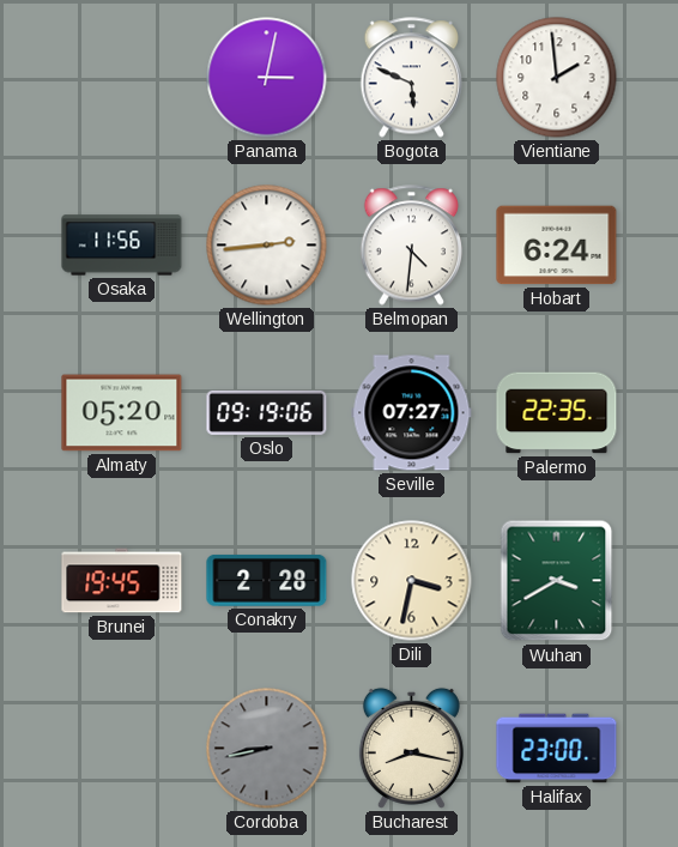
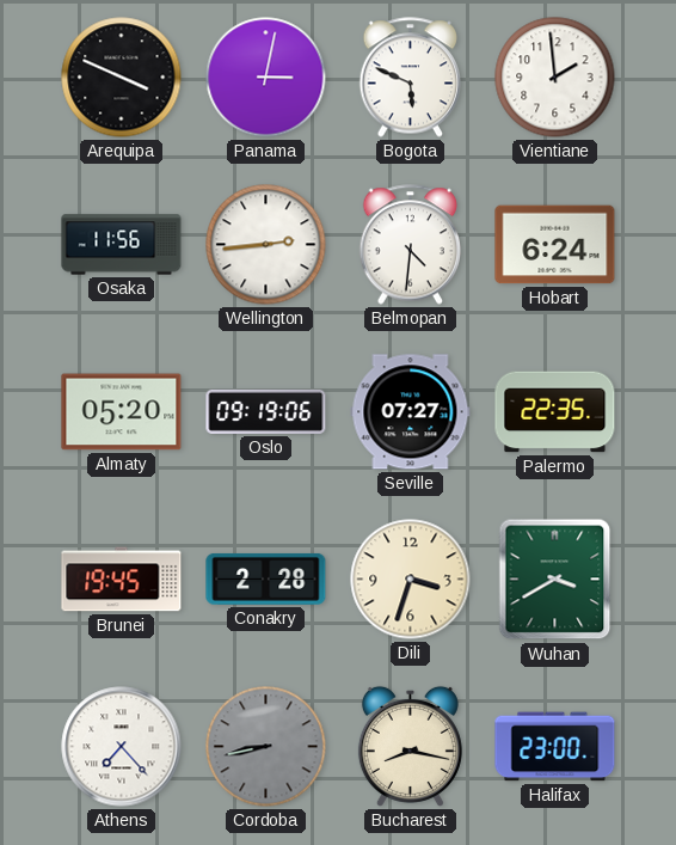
Arequipa: none -> 3:49 (122, 78)
Dili: 3:32 -> 3:33 (411, 580)
Athens: none -> 7:23 (122, 747)
